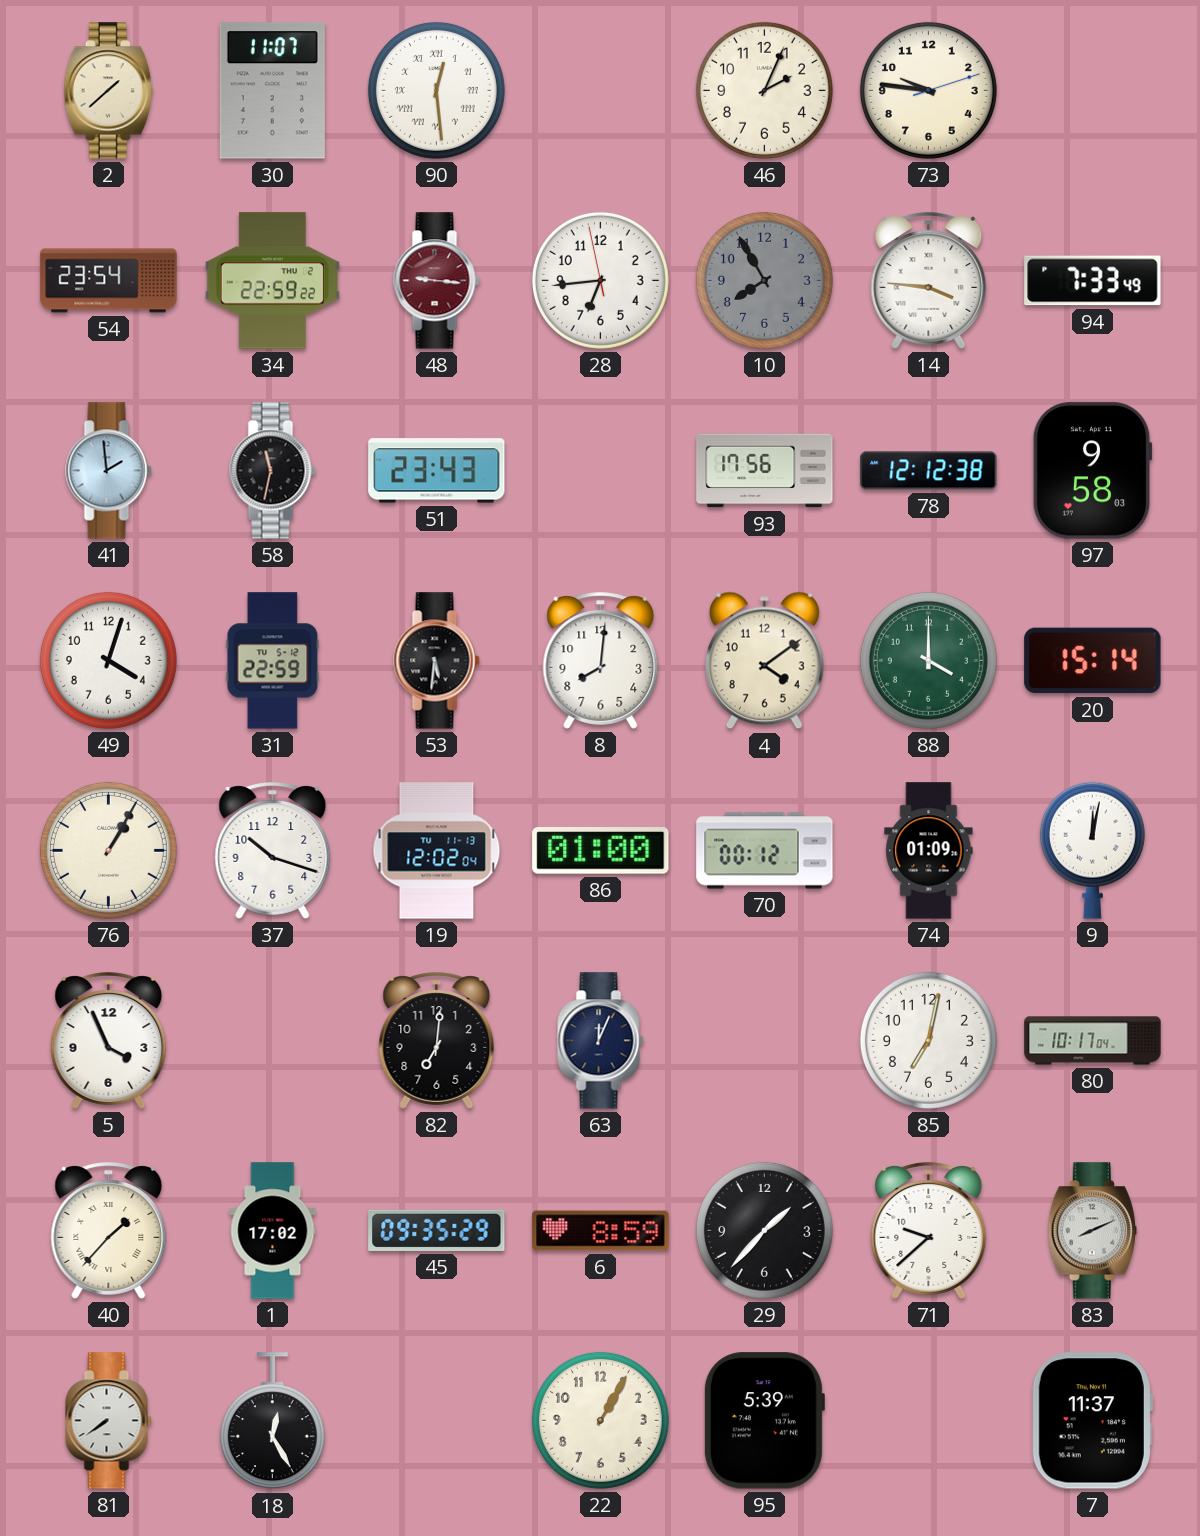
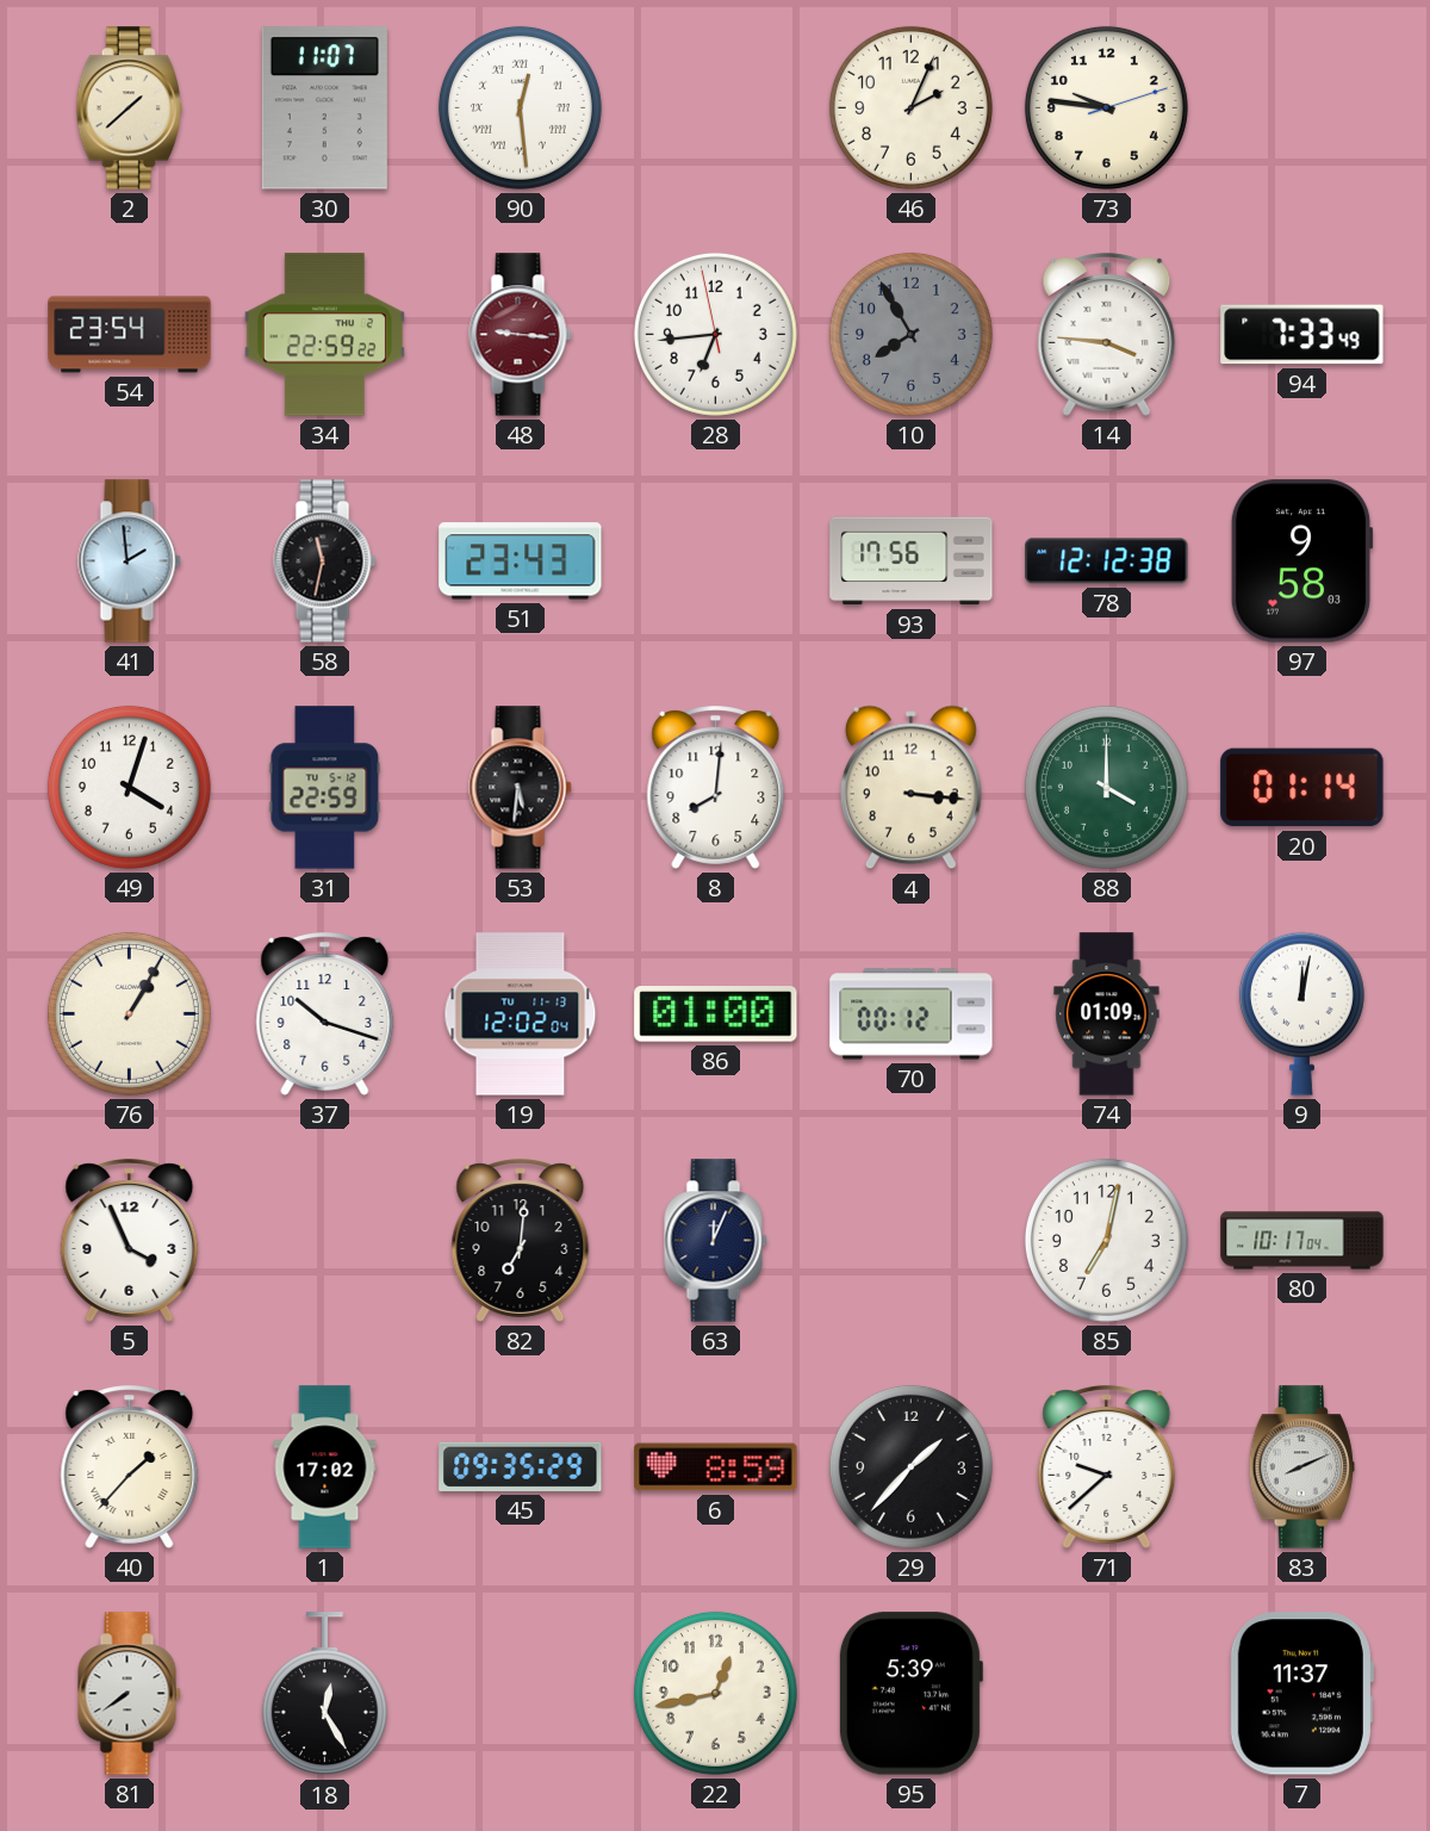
4: 4:09 -> 3:16 (910, 788)
20: 15:14 -> 01:14 (1302, 788)
22: 1:05 -> 12:43 (715, 1693)
